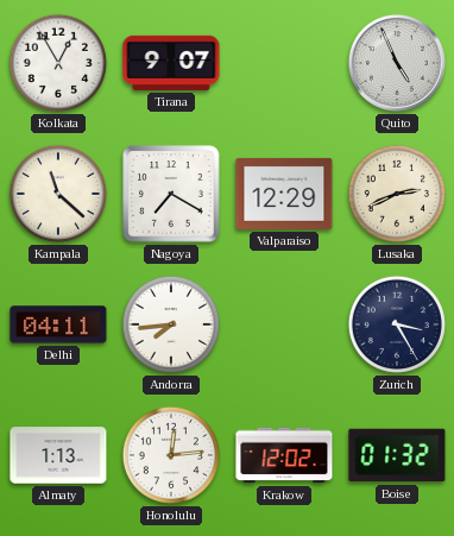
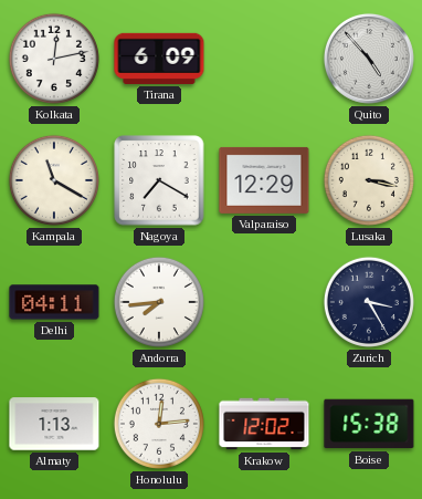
Kolkata: 12:55 -> 12:13 (54, 59)
Tirana: 9:07 -> 6:09 (159, 59)
Quito: 4:56 -> 4:53 (369, 59)
Kampala: 11:22 -> 11:20 (54, 180)
Lusaka: 2:41 -> 3:17 (369, 180)
Boise: 01:32 -> 15:38 (369, 424)
